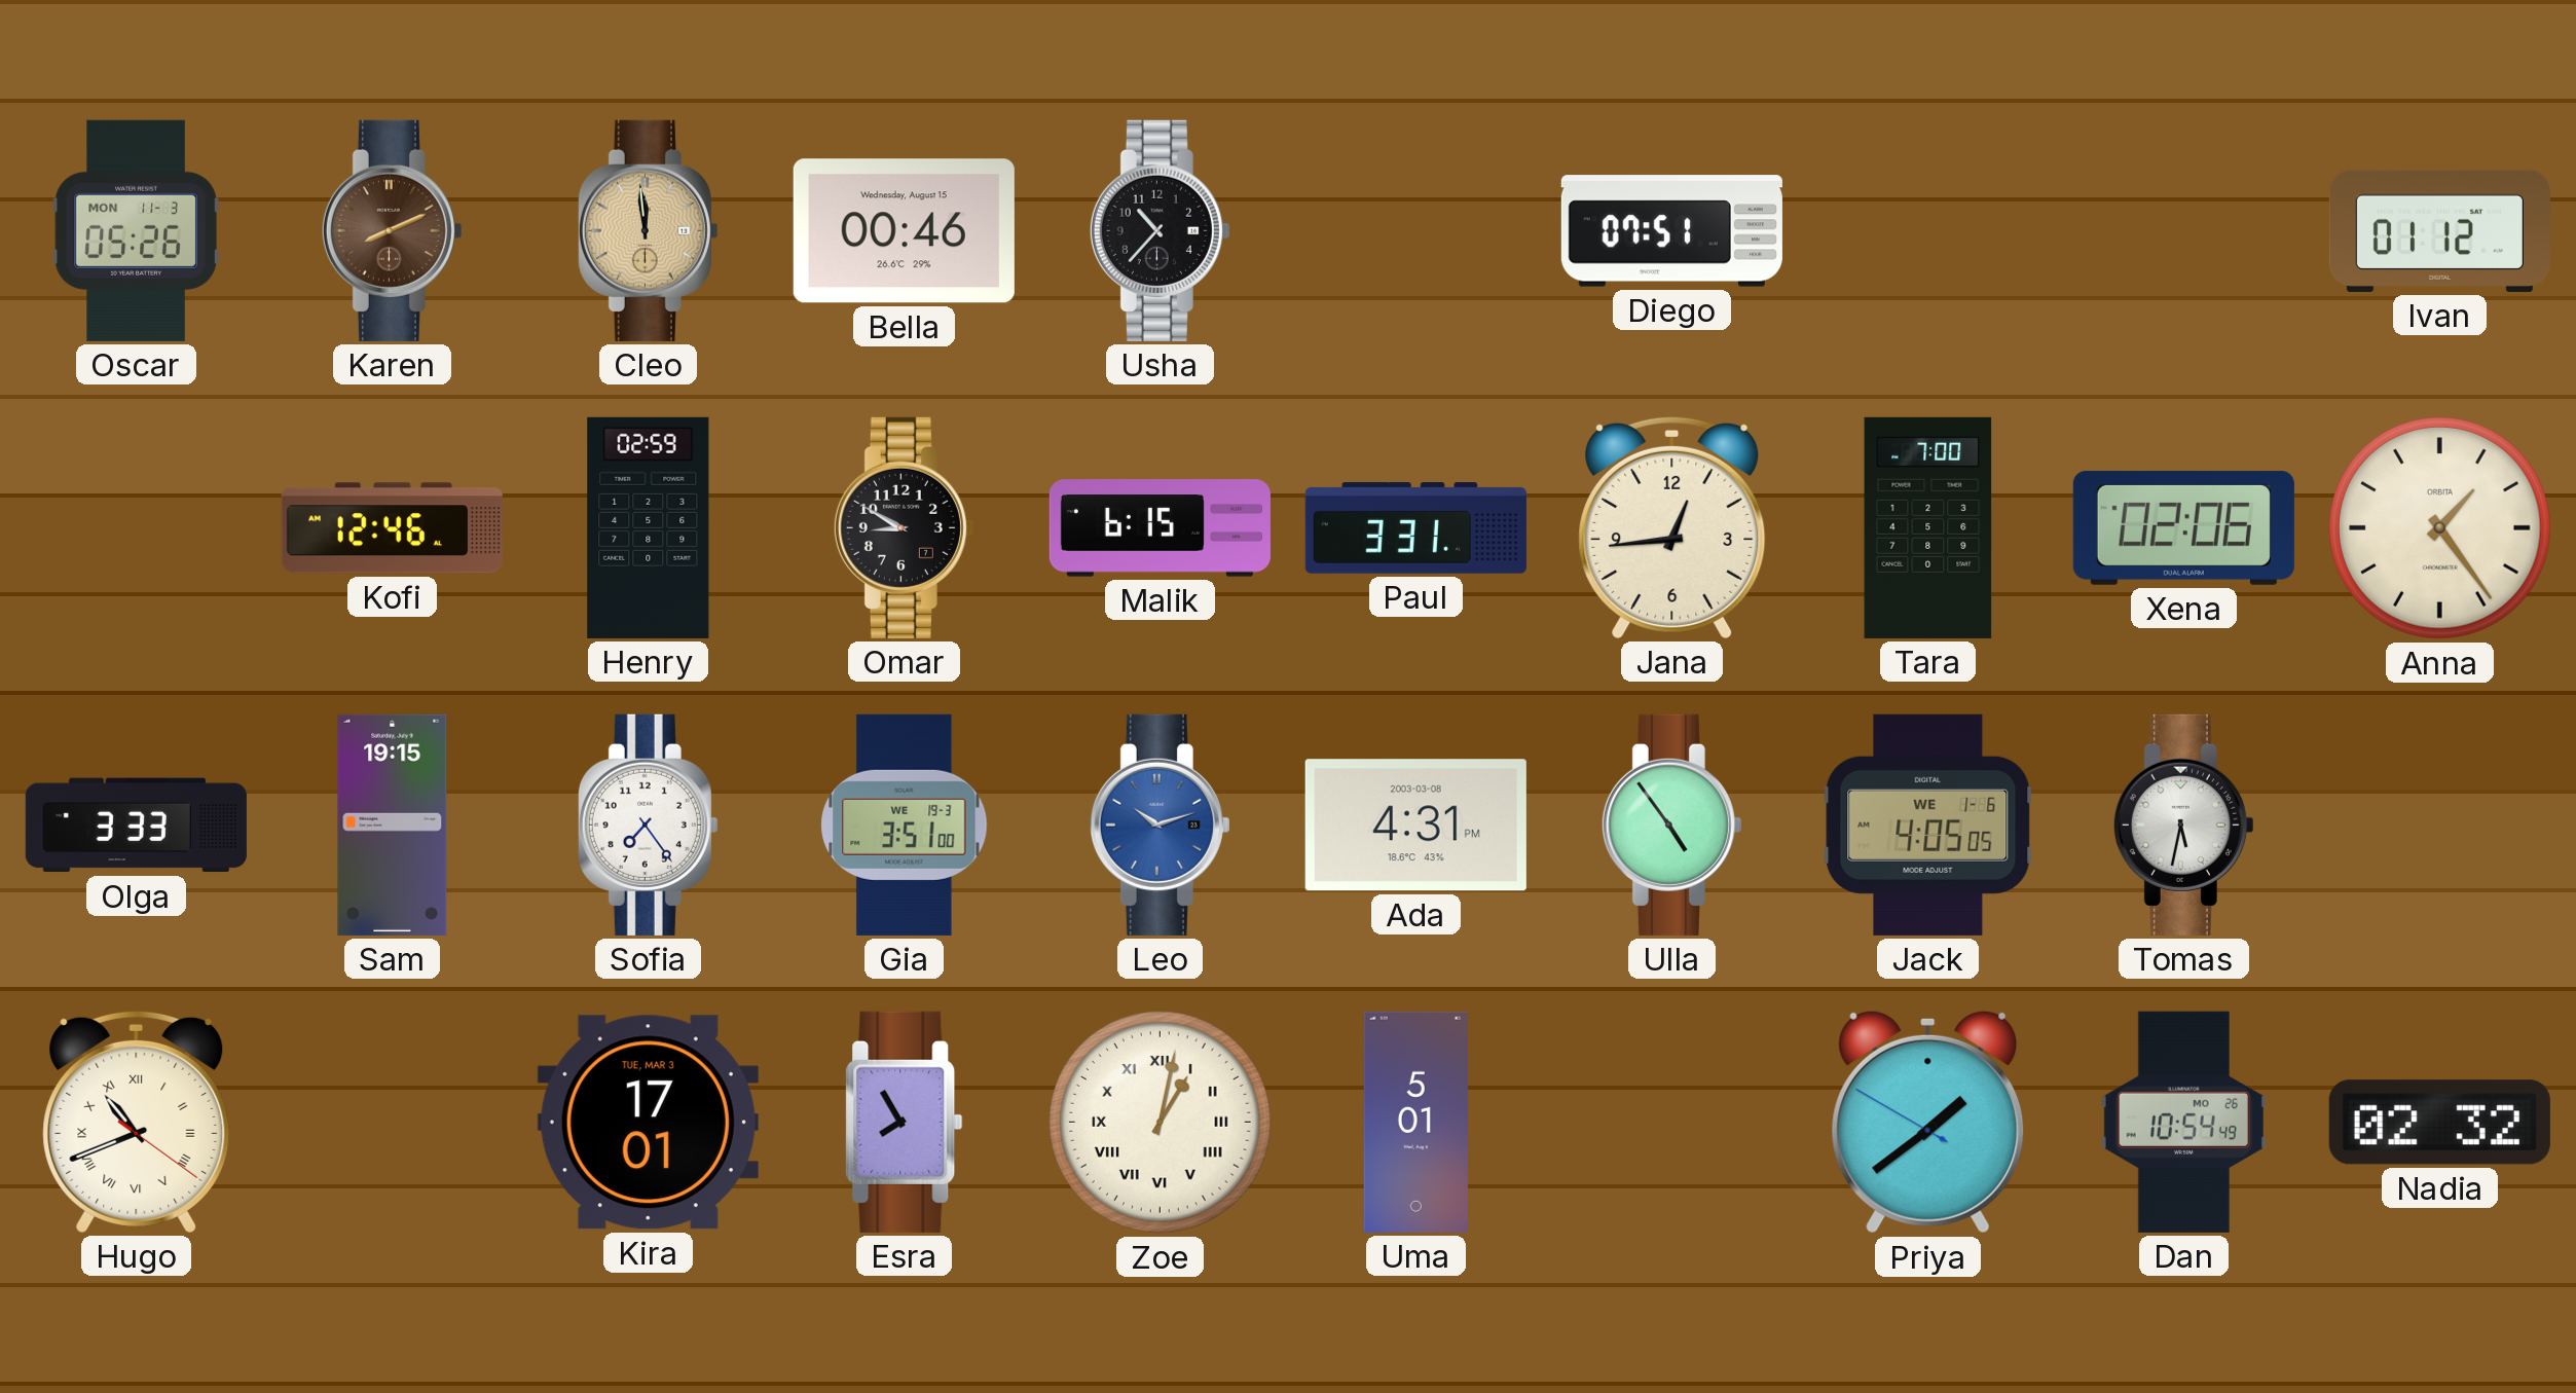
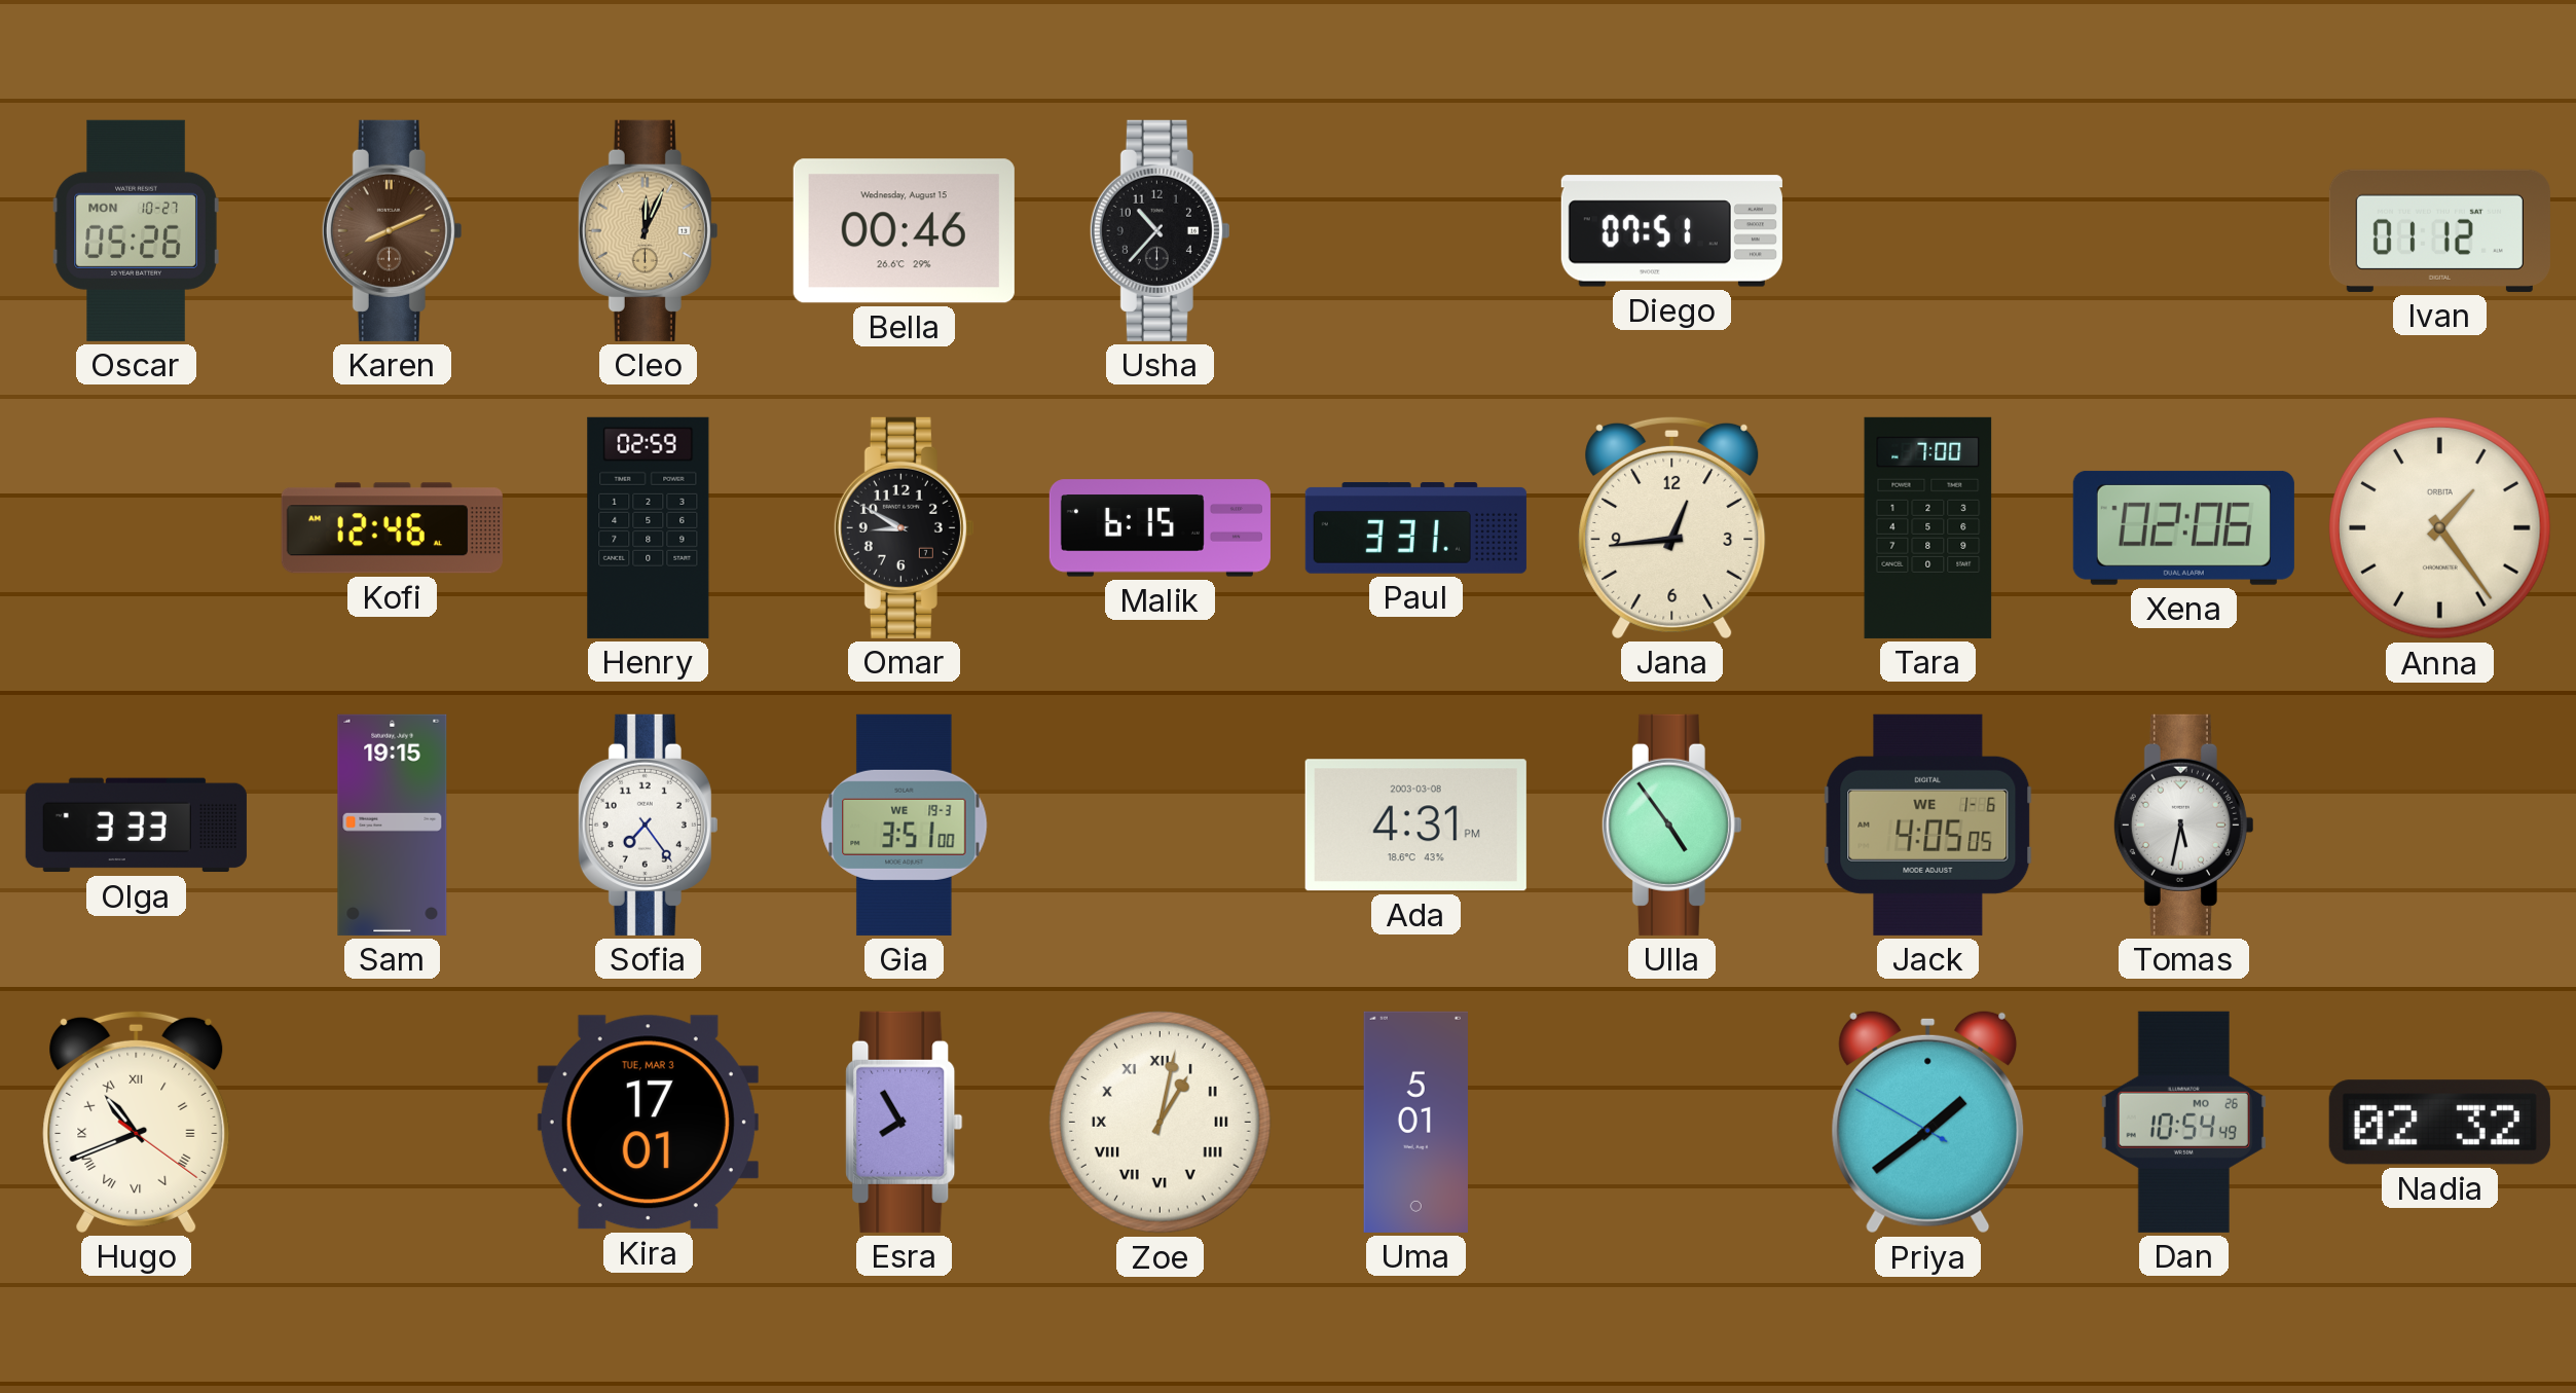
Oscar date: MON 11-3 -> MON 10-27 (136, 230)
Cleo: 11:59 -> 12:04 (648, 230)
Leo: 10:12 -> none (1160, 824)
